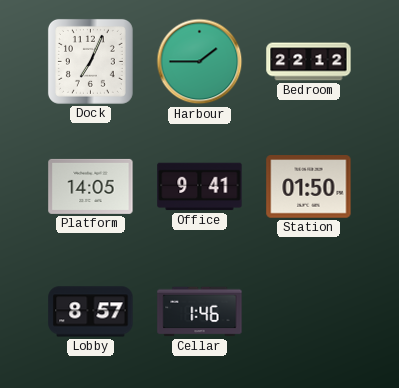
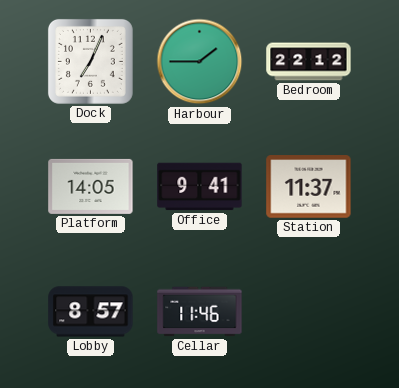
Station: 01:50 -> 11:37 (309, 187)
Cellar: 1:46 -> 11:46 (200, 312)
